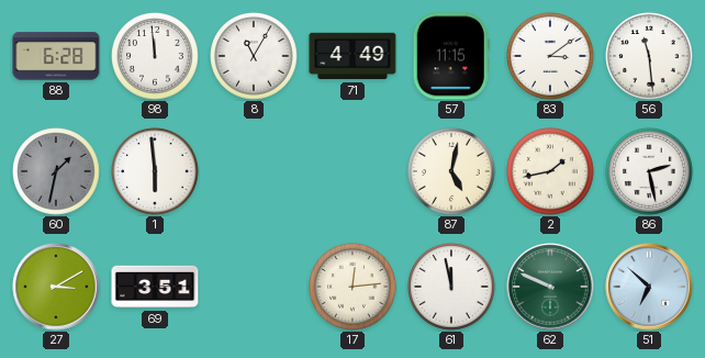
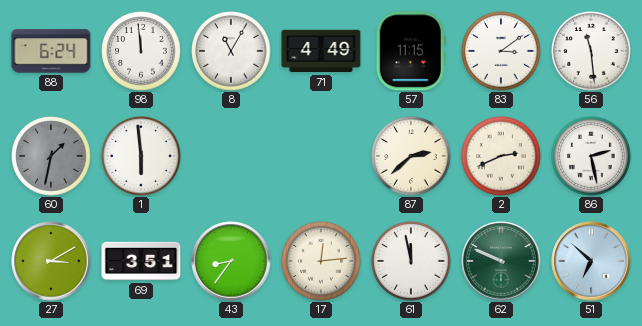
88: 6:28 -> 6:24 (51, 51)
87: 5:02 -> 2:38 (411, 156)
2: 1:43 -> 2:41 (501, 156)
43: none -> 8:36 (231, 261)
